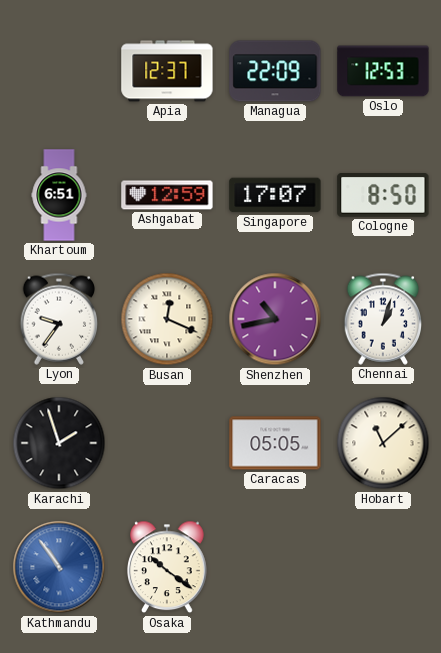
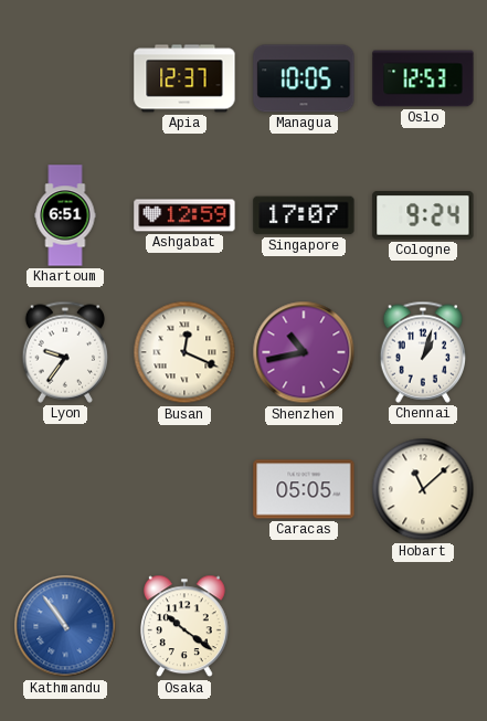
Managua: 22:09 -> 10:05 (304, 78)
Cologne: 8:50 -> 9:24 (423, 216)
Karachi: 1:57 -> none (59, 443)
